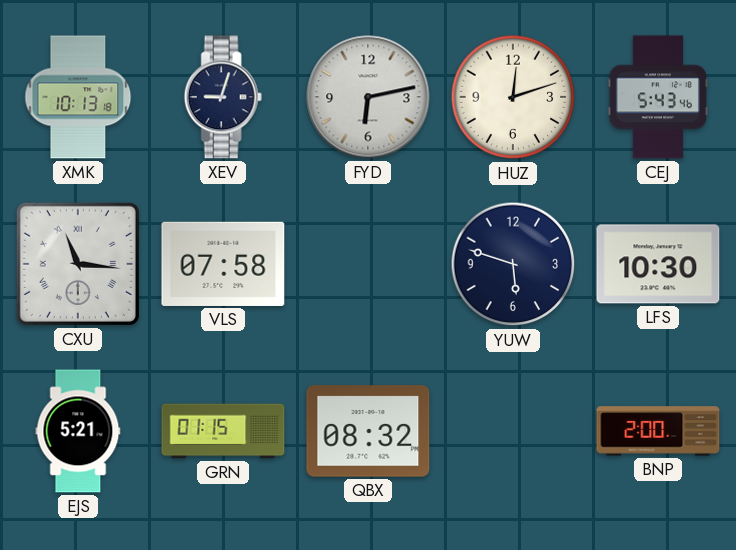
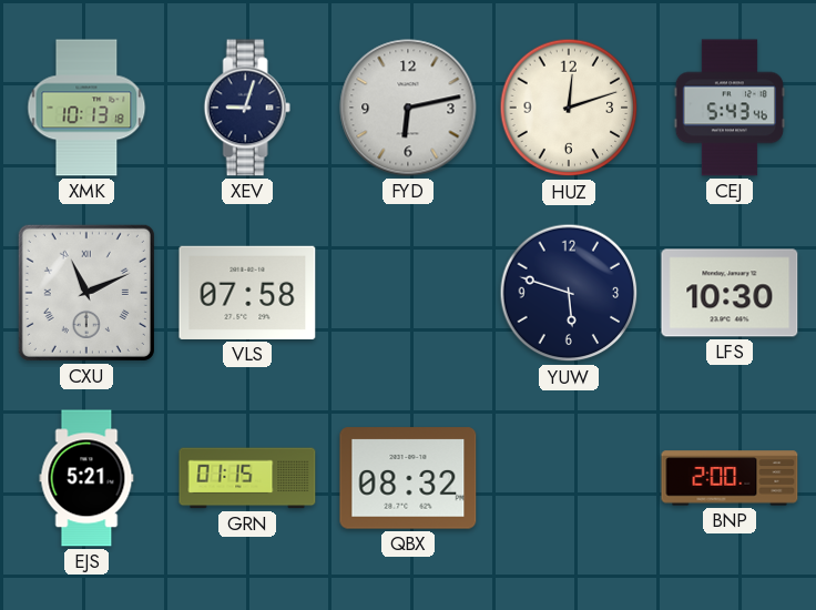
CXU: 11:16 -> 11:11 (86, 293)
